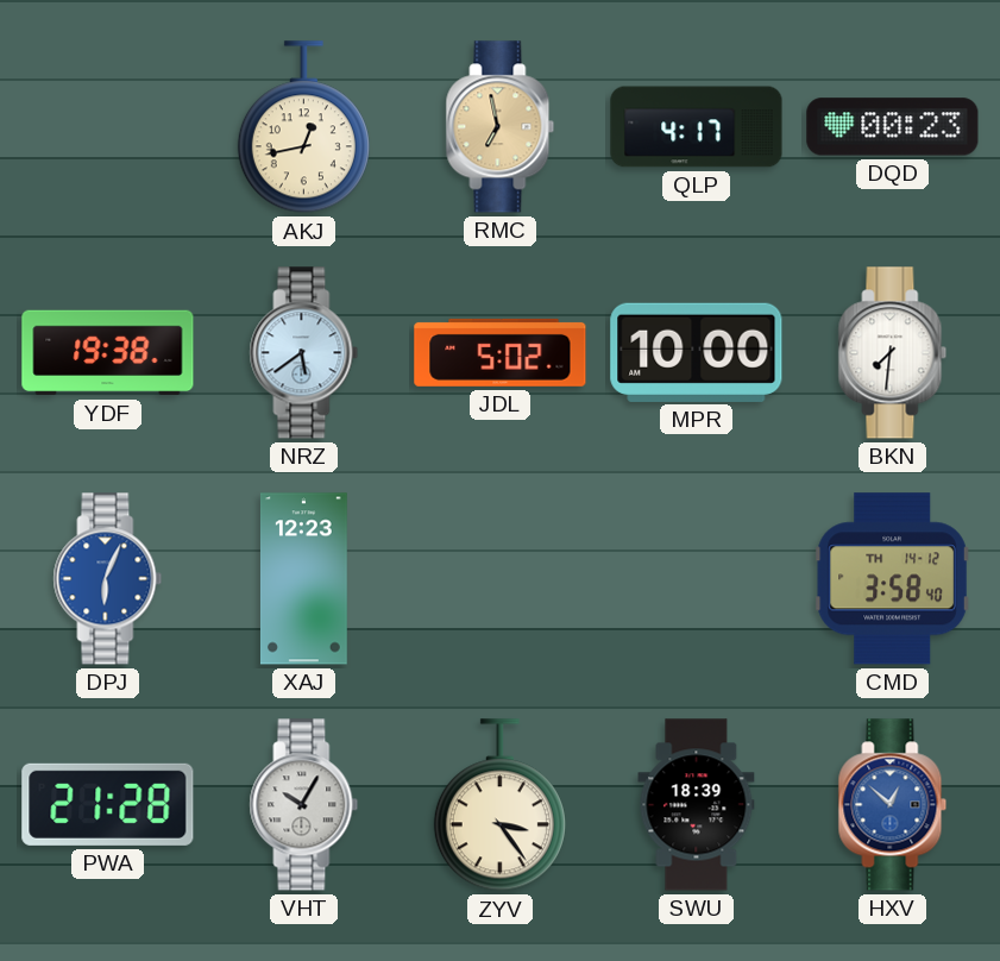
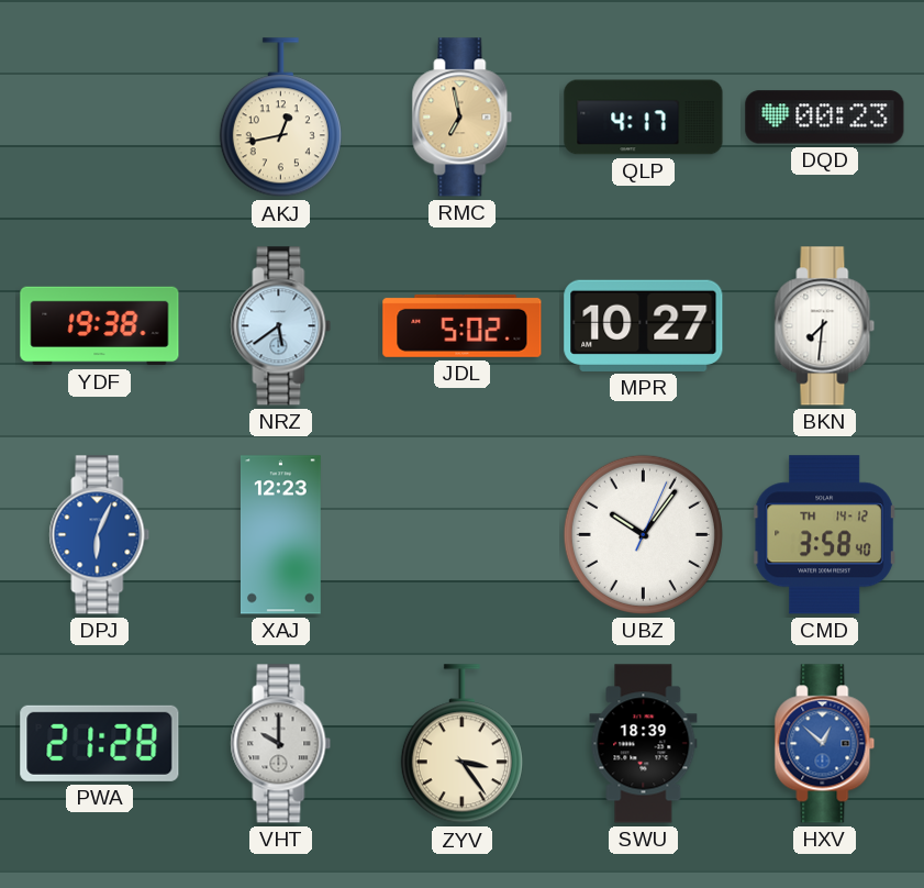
MPR: 10:00 -> 10:27 (644, 325)
UBZ: none -> 10:06 (643, 534)
VHT: 10:05 -> 10:00 (281, 744)
